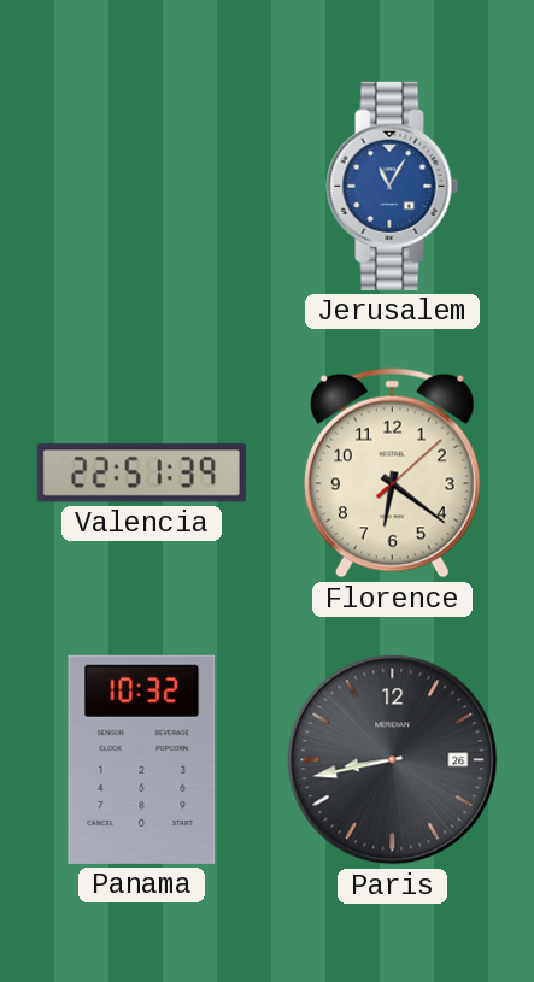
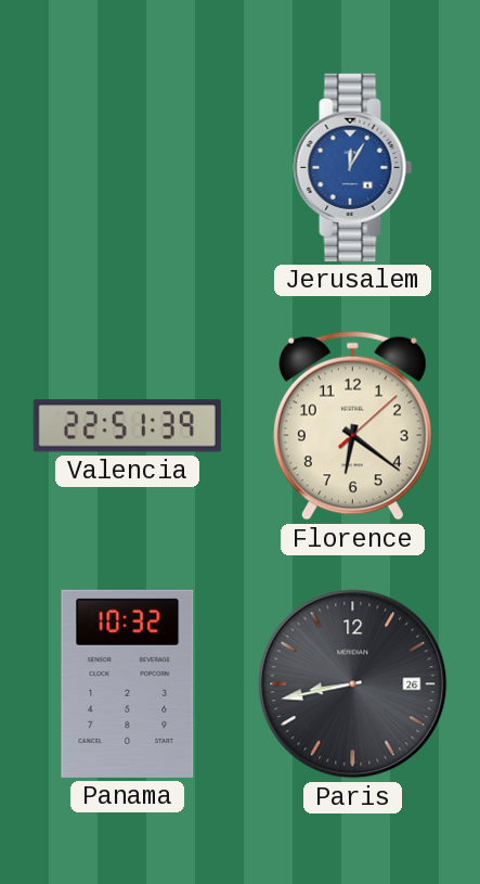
Jerusalem: 11:05 -> 12:05 (353, 167)
